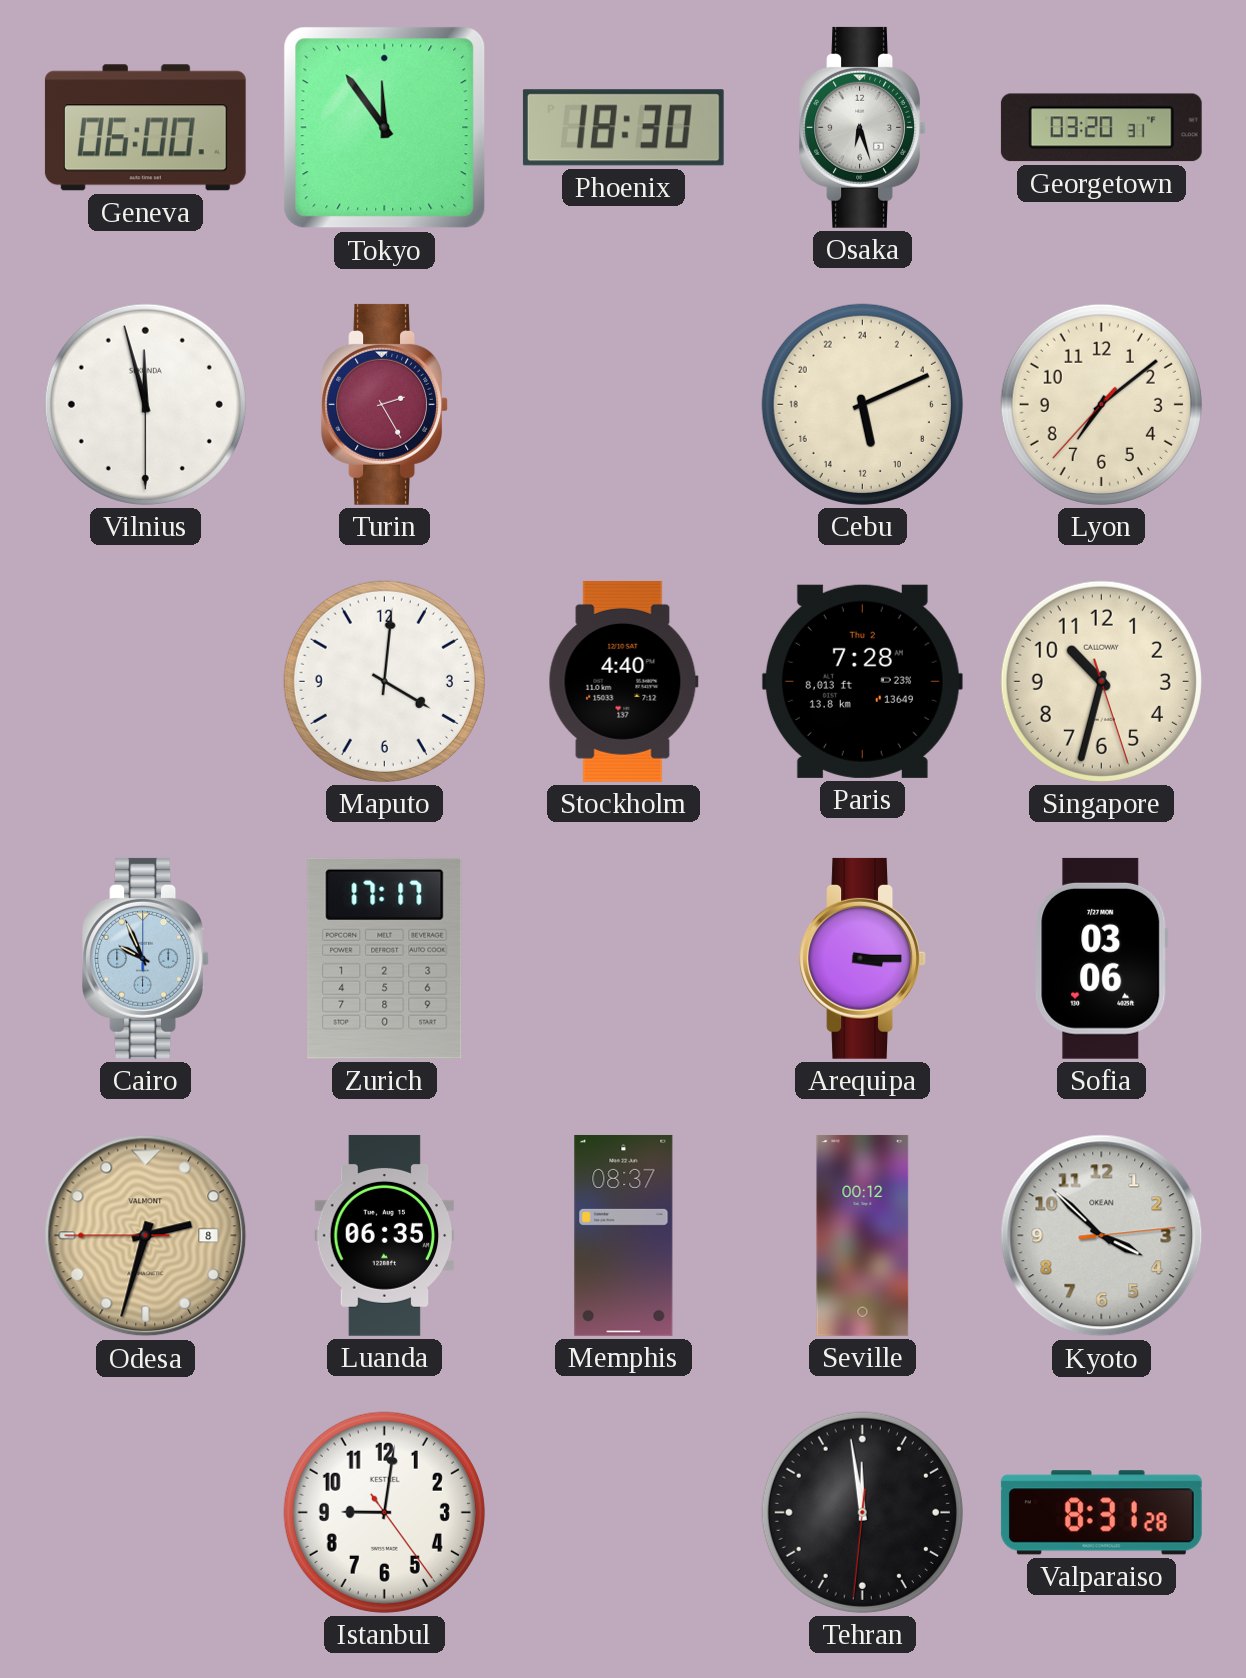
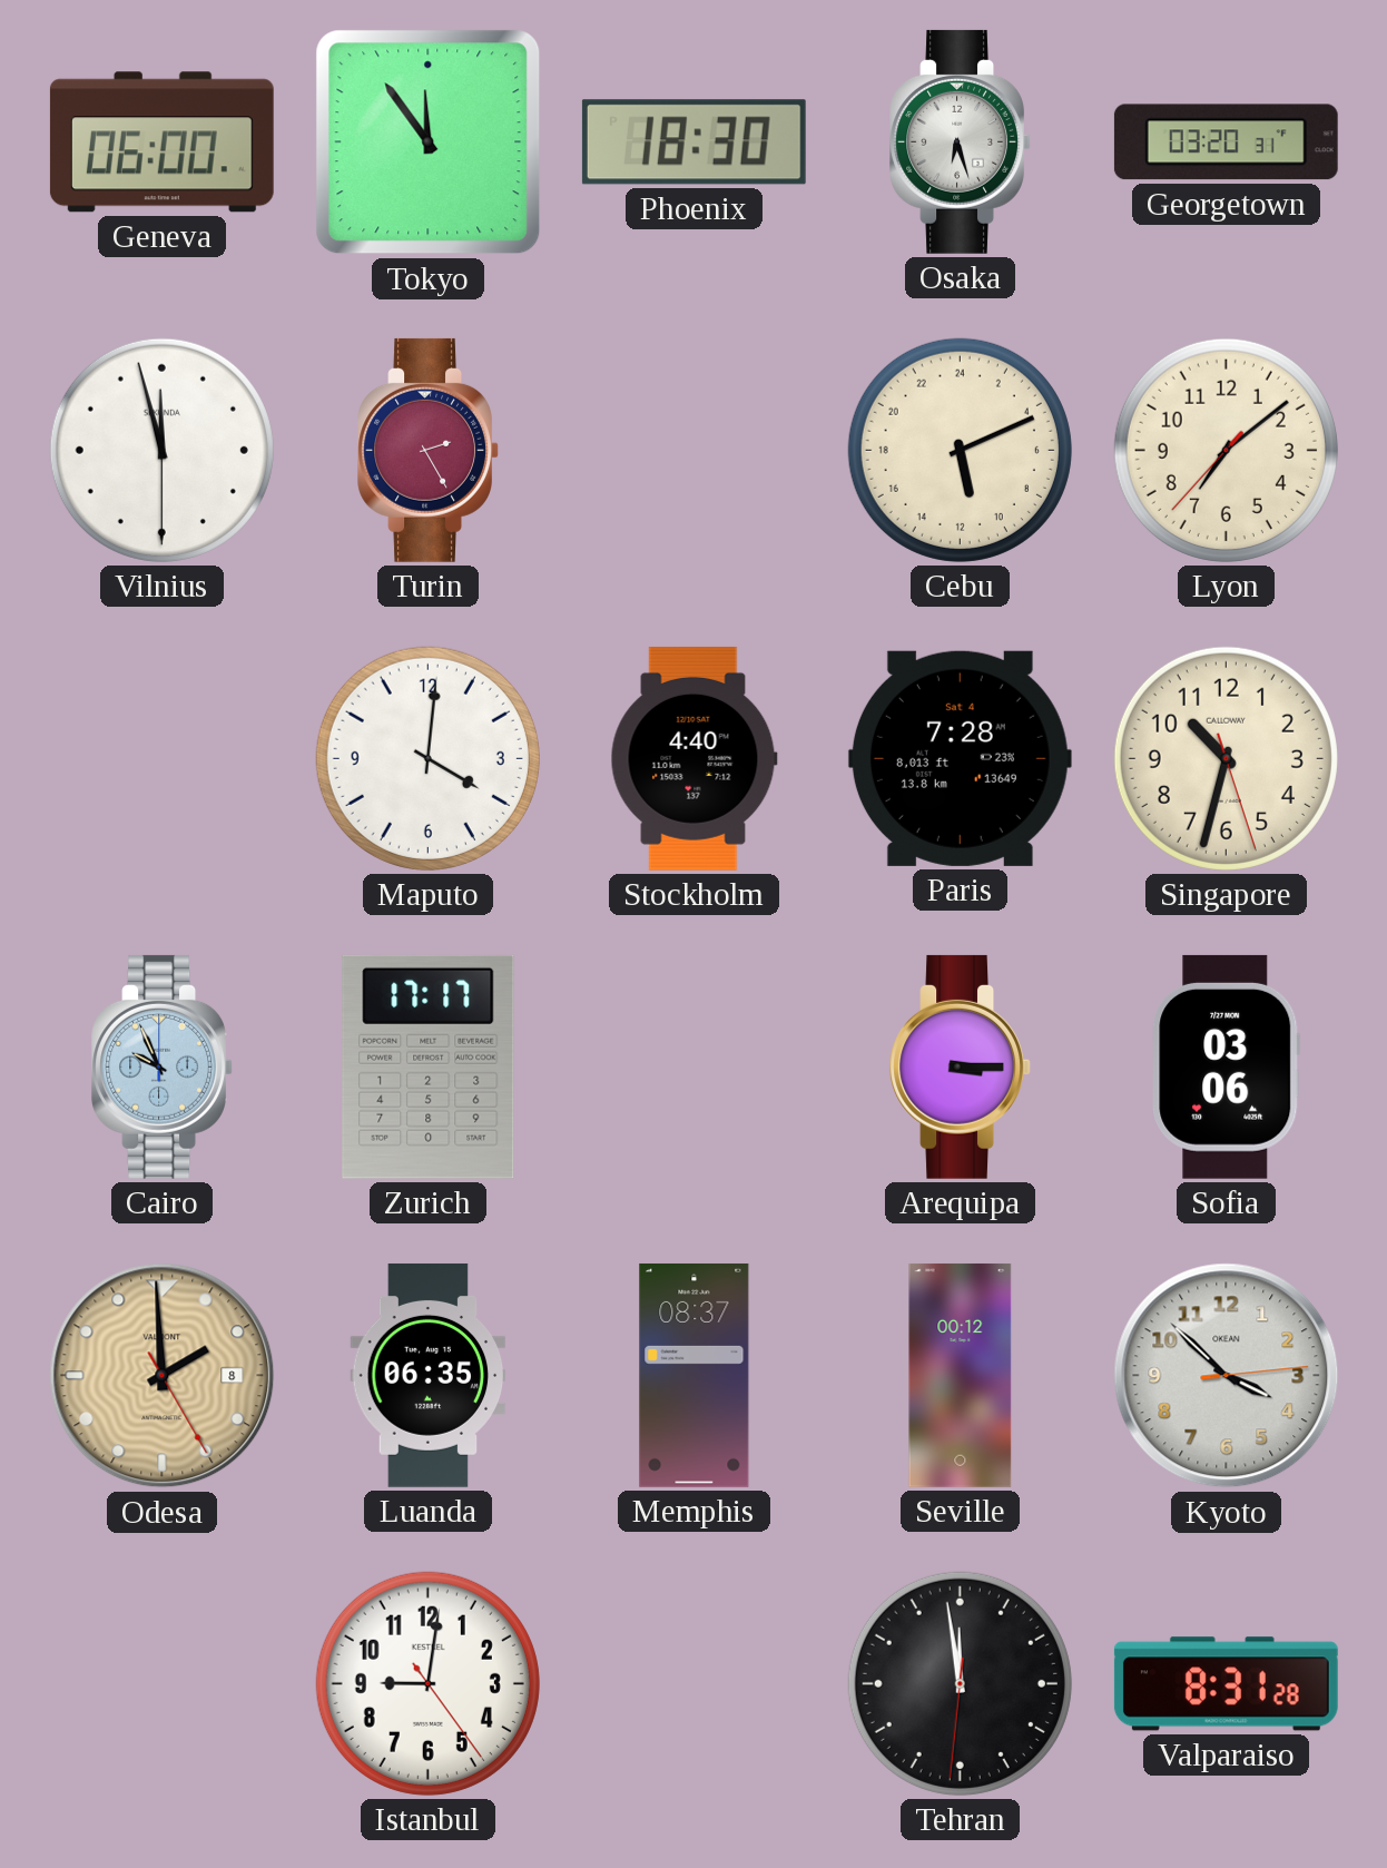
Paris date: Thu 2 -> Sat 4 (960, 758)
Odesa: 2:32 -> 1:59 (163, 1376)
